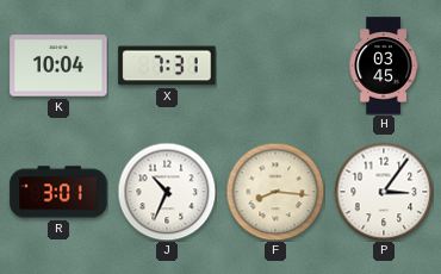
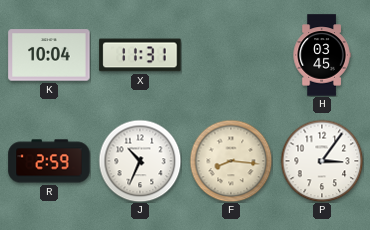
X: 7:31 -> 11:31 (140, 55)
R: 3:01 -> 2:59 (49, 161)
